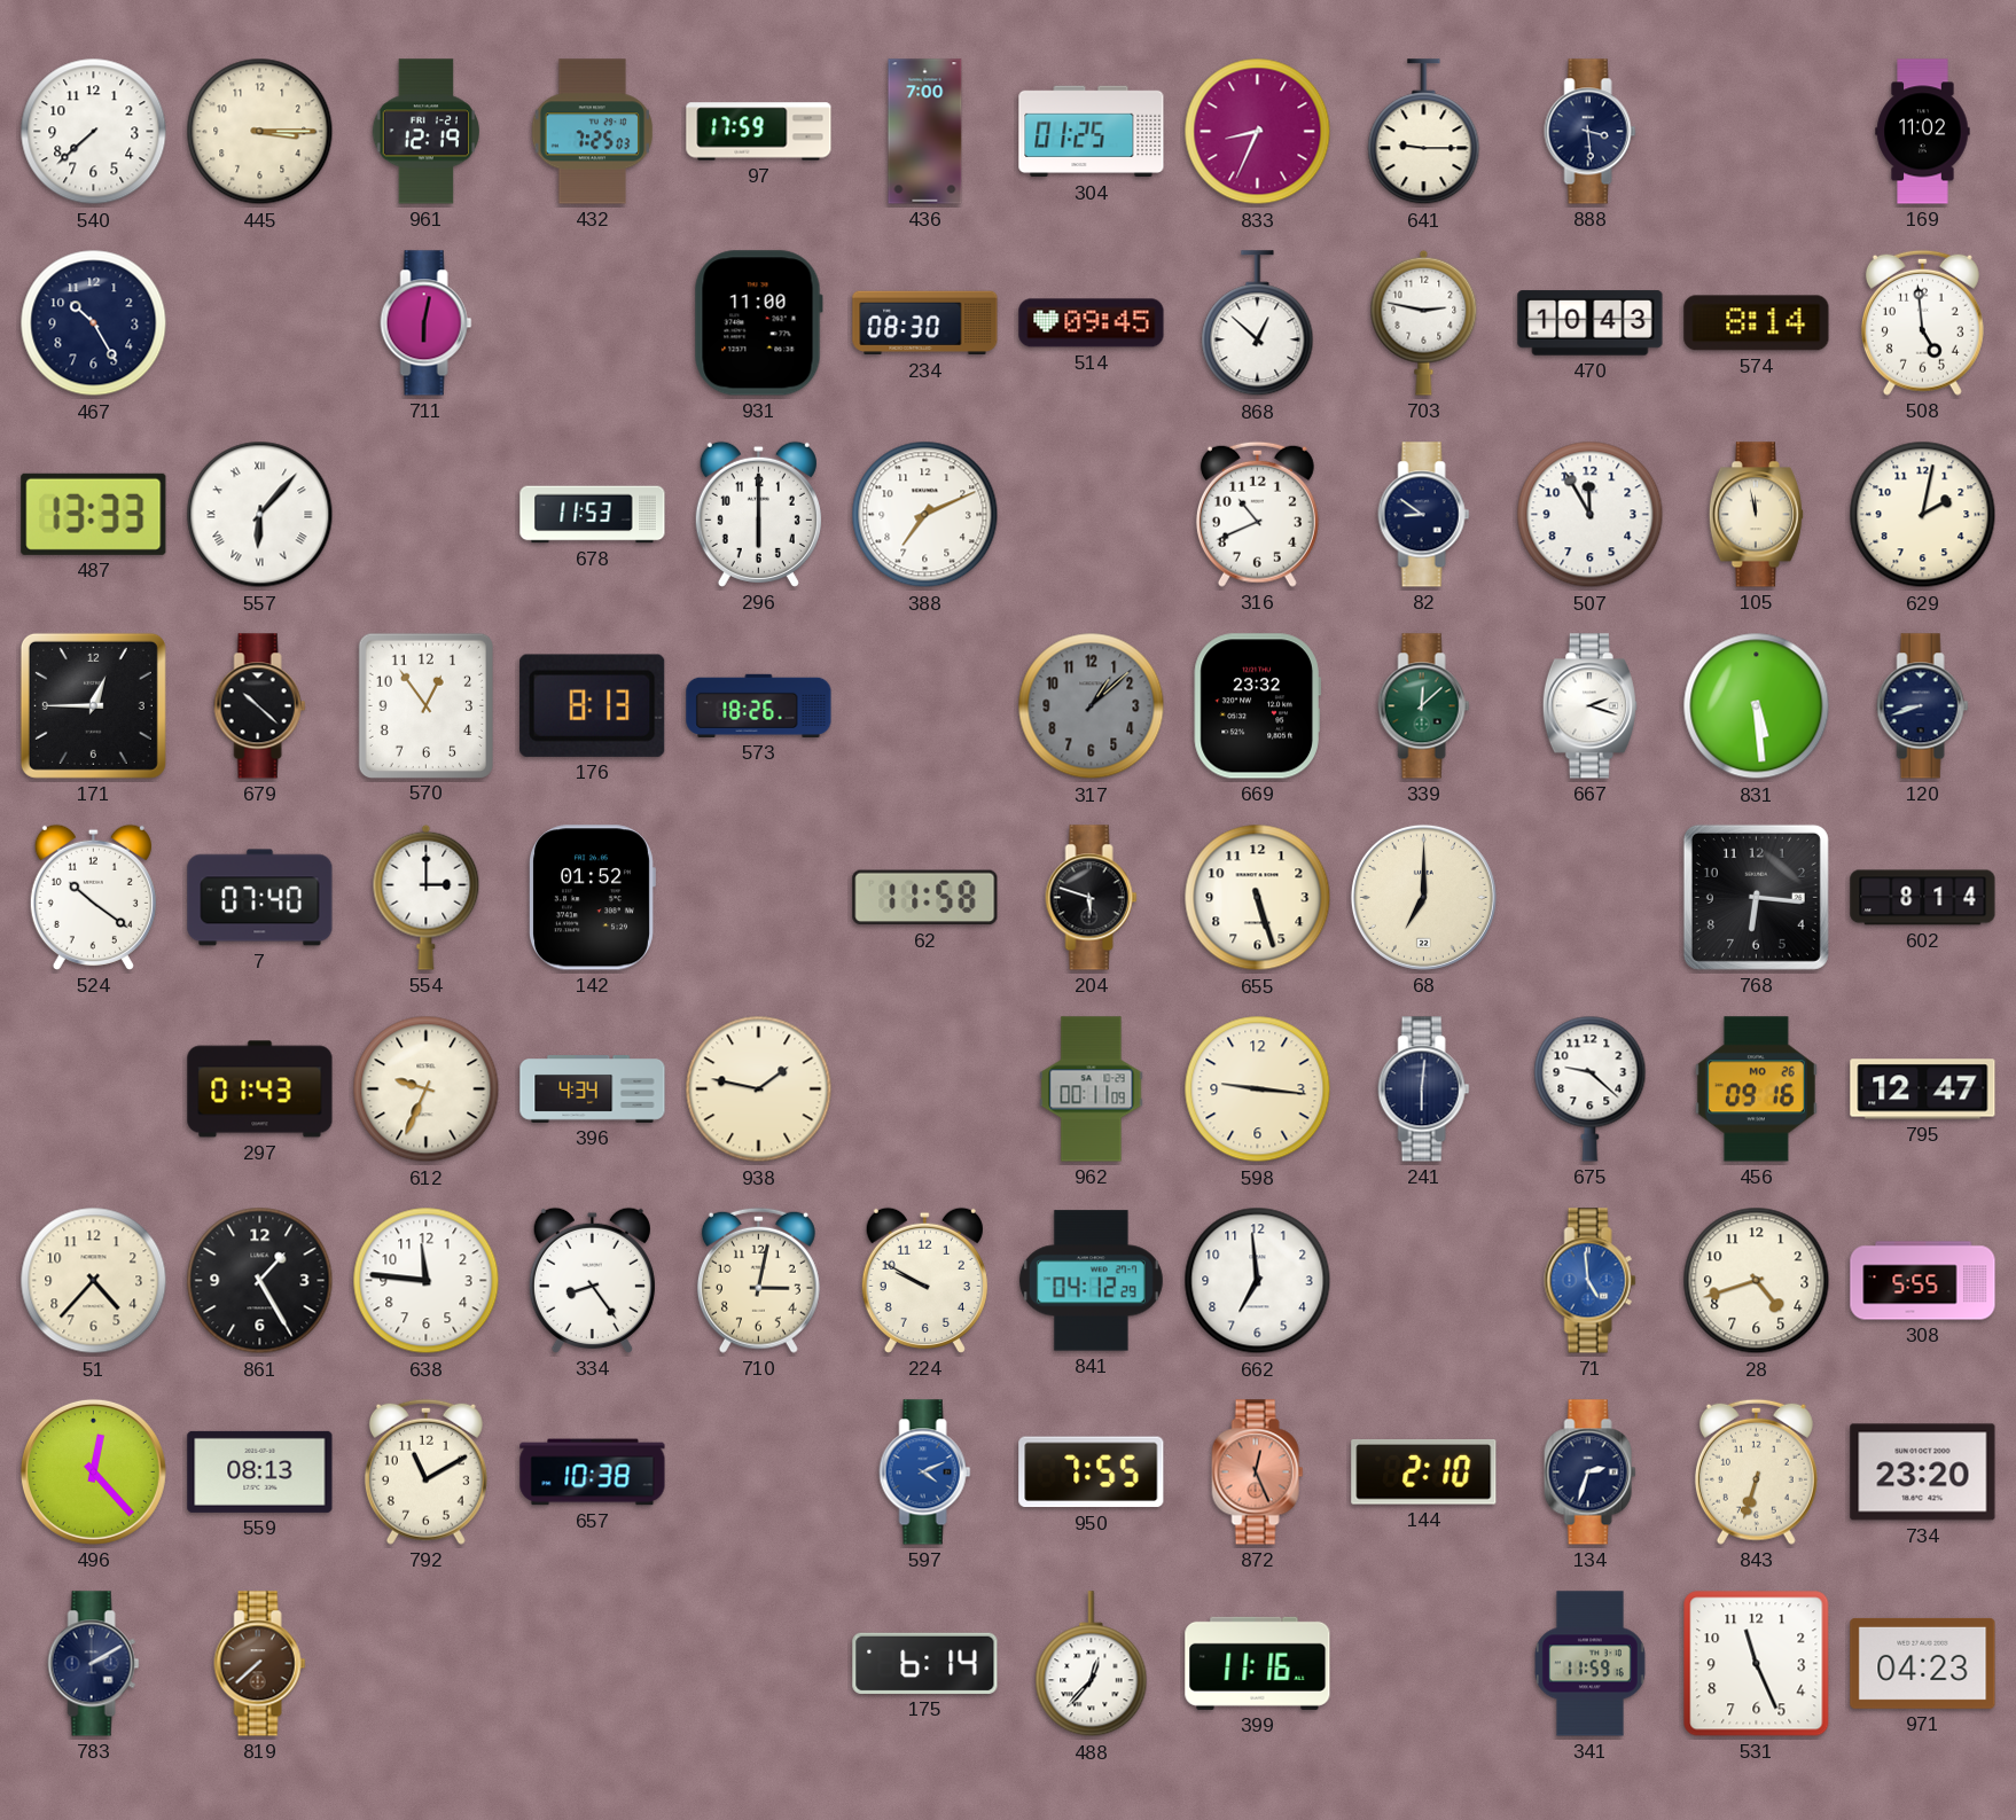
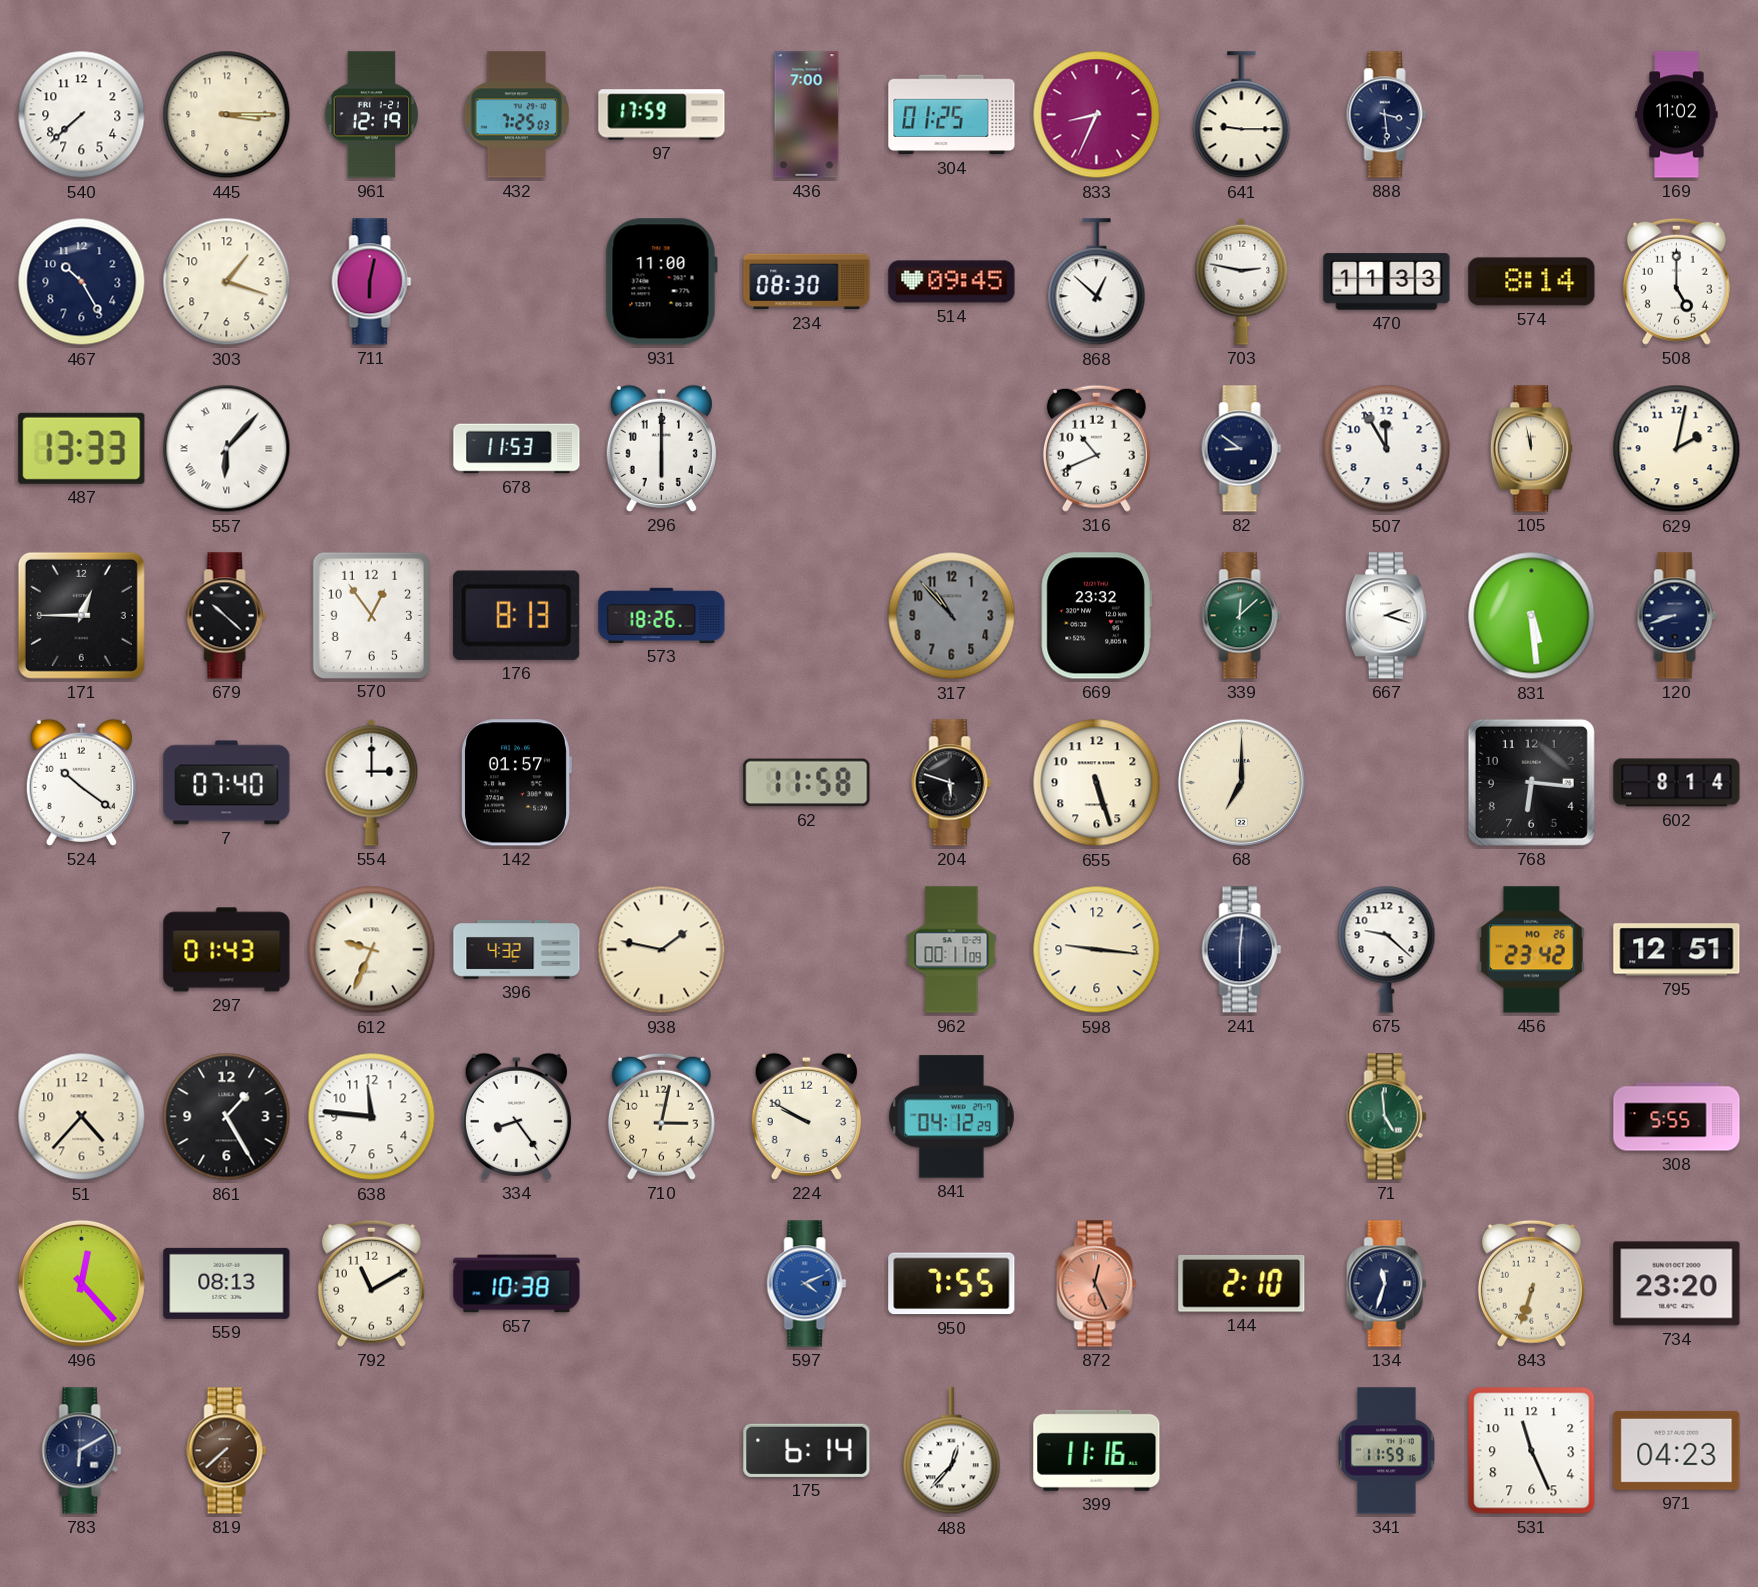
303: none -> 1:18 (227, 282)
470: 10:43 -> 11:33 (1387, 282)
508: 4:59 -> 5:00 (1676, 281)
388: 7:11 -> none (925, 515)
317: 1:08 -> 10:53 (952, 616)
142: 01:52 -> 01:57 (517, 783)
396: 4:34 -> 4:32 (517, 950)
456: 09:16 -> 23:42 (1531, 950)
795: 12:47 -> 12:51 (1677, 950)
662: 6:59 -> none (1258, 1281)
71 dial: blue -> green (1387, 1117)
28: 4:42 -> none (1757, 1281)
134: 2:33 -> 11:33 (1387, 1284)
783: 2:10 -> 6:10 (82, 1451)
